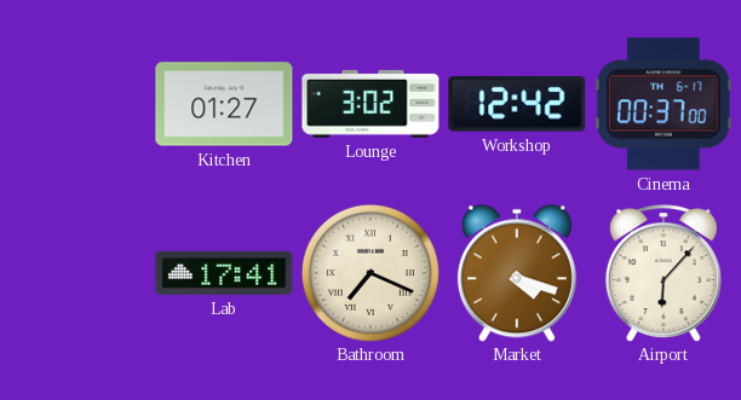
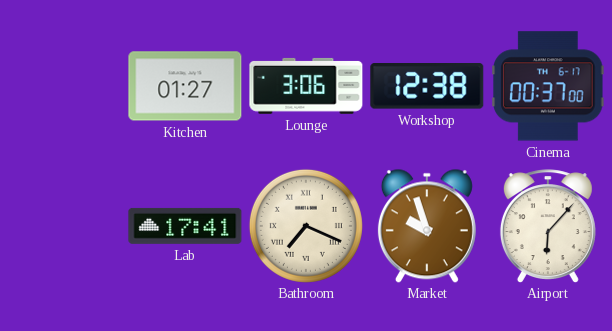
Lounge: 3:02 -> 3:06 (306, 86)
Workshop: 12:42 -> 12:38 (427, 87)
Market: 4:18 -> 9:57 (427, 226)
